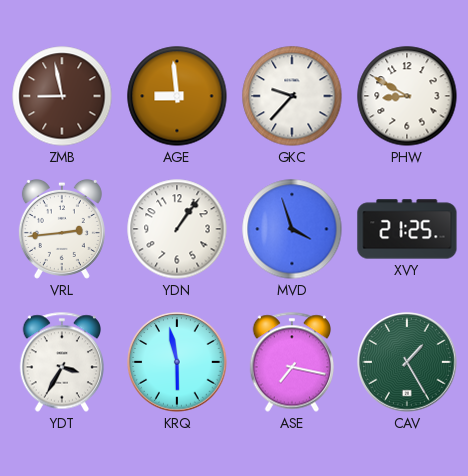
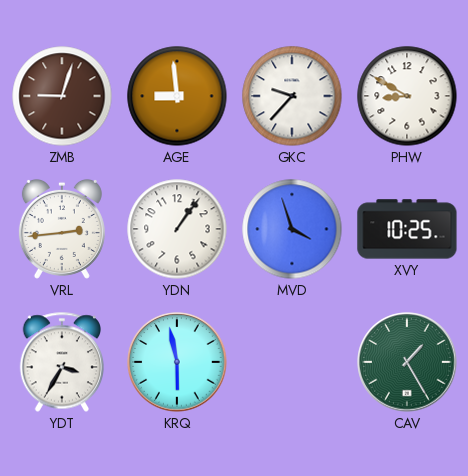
ZMB: 8:58 -> 9:03 (62, 96)
XVY: 21:25 -> 10:25 (407, 229)
ASE: 7:17 -> none (291, 362)
